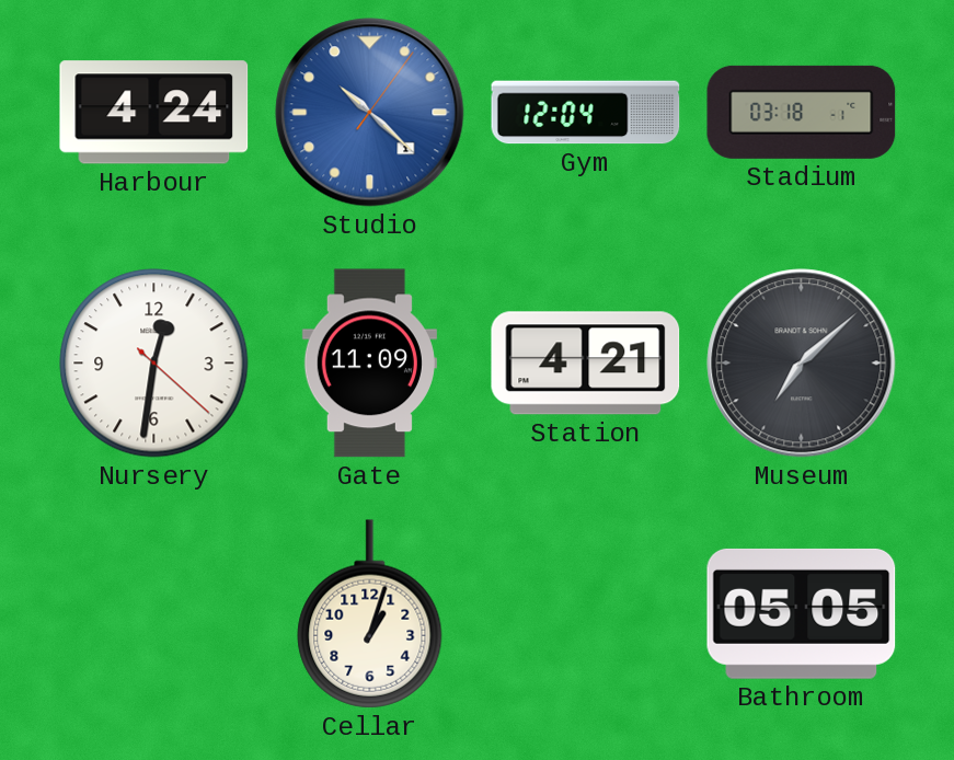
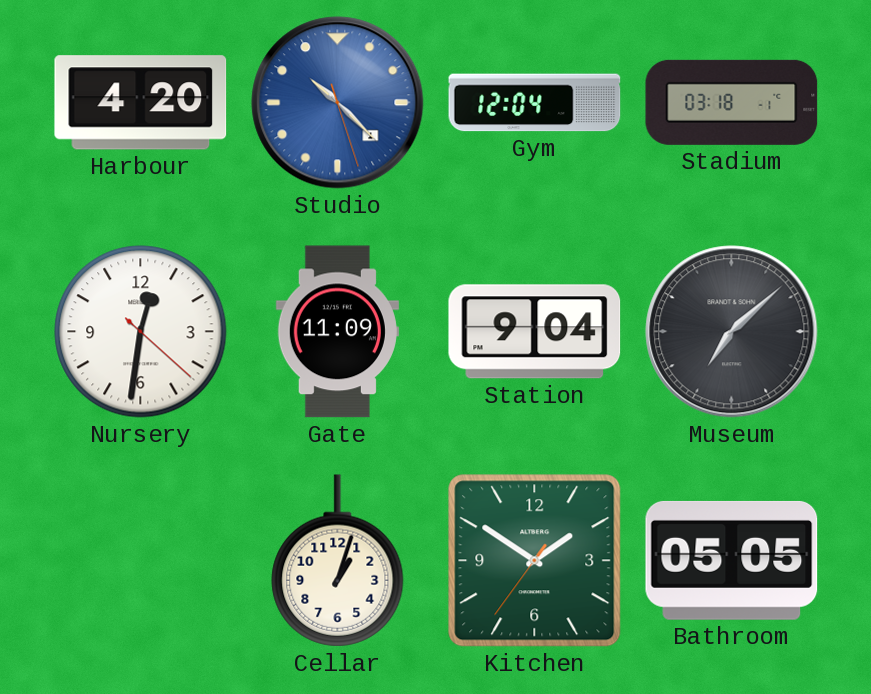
Harbour: 4:24 -> 4:20 (141, 103)
Studio: 10:22:06 -> 10:22:27 (338, 103)
Station: 4:21 -> 9:04 (535, 332)
Kitchen: none -> 1:50 (535, 561)
